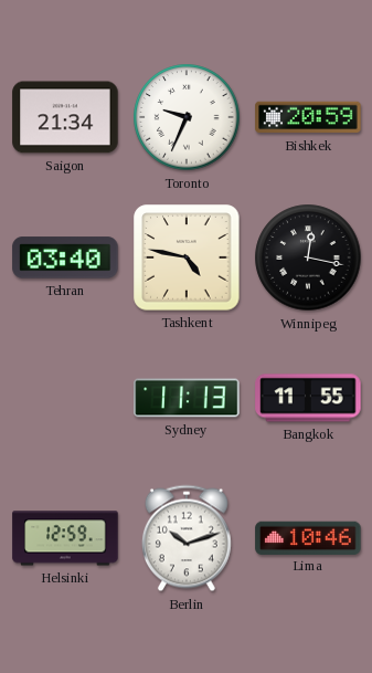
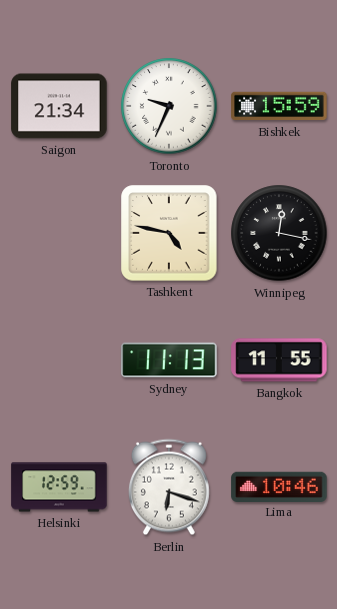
Bishkek: 20:59 -> 15:59 (279, 106)
Tehran: 03:40 -> none (65, 257)
Berlin: 10:12 -> 6:18 (169, 487)
